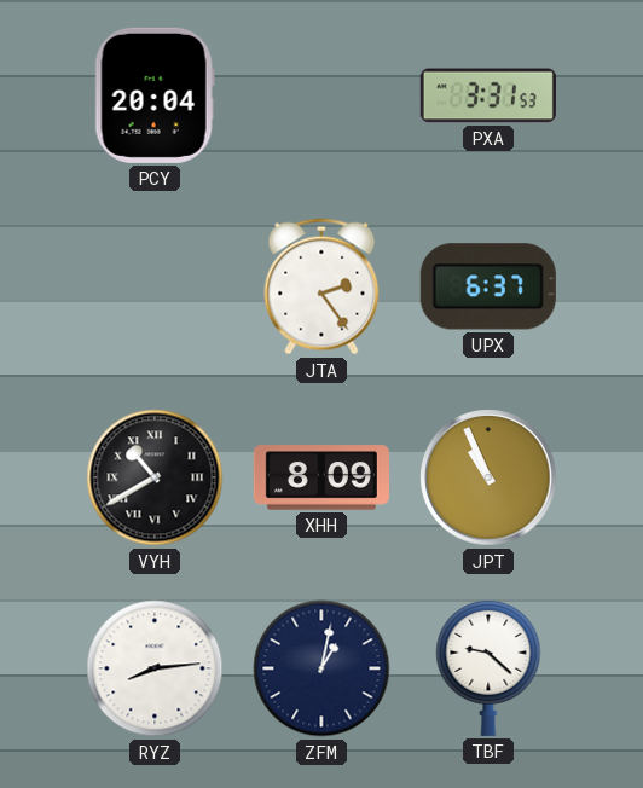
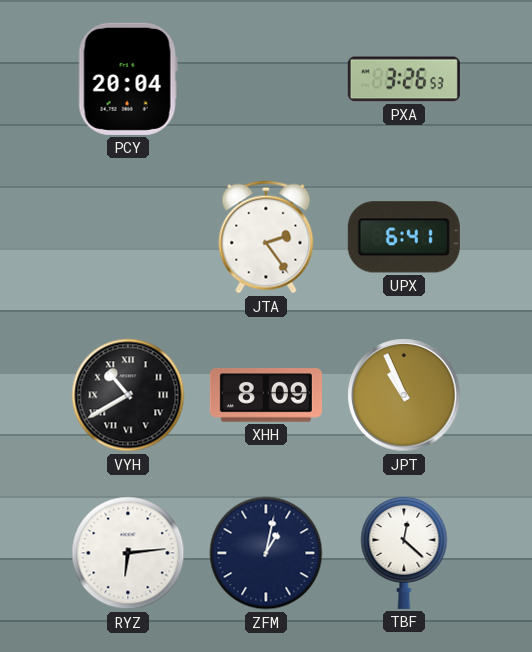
PXA: 3:31 -> 3:26 (404, 79)
UPX: 6:37 -> 6:41 (404, 237)
RYZ: 8:14 -> 6:14 (128, 553)
TBF: 9:22 -> 12:22 (404, 552)
